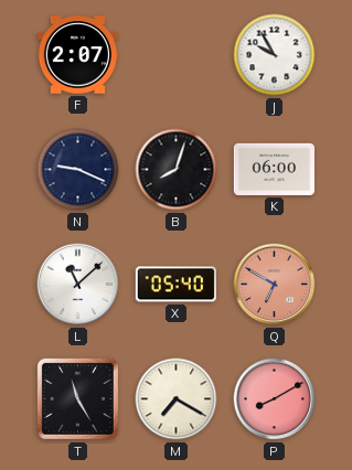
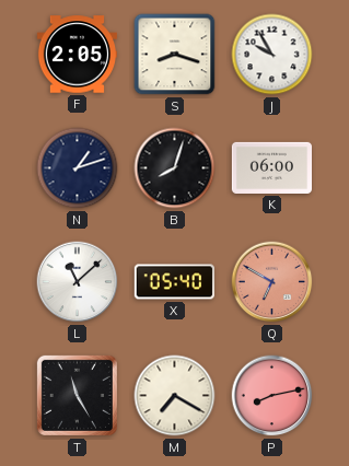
F: 2:07 -> 2:05 (77, 55)
S: none -> 8:18 (175, 55)
N: 9:19 -> 1:12 (78, 168)
P: 8:10 -> 8:13 (272, 396)
